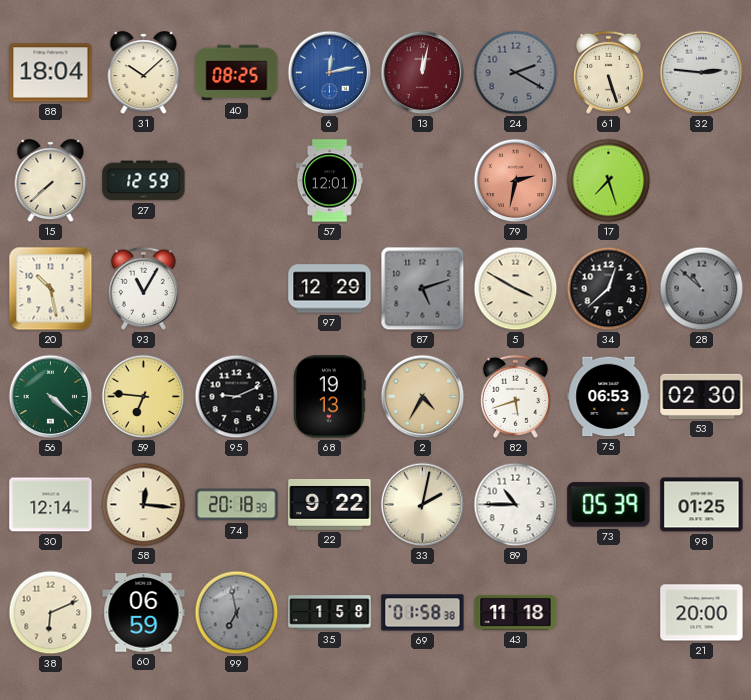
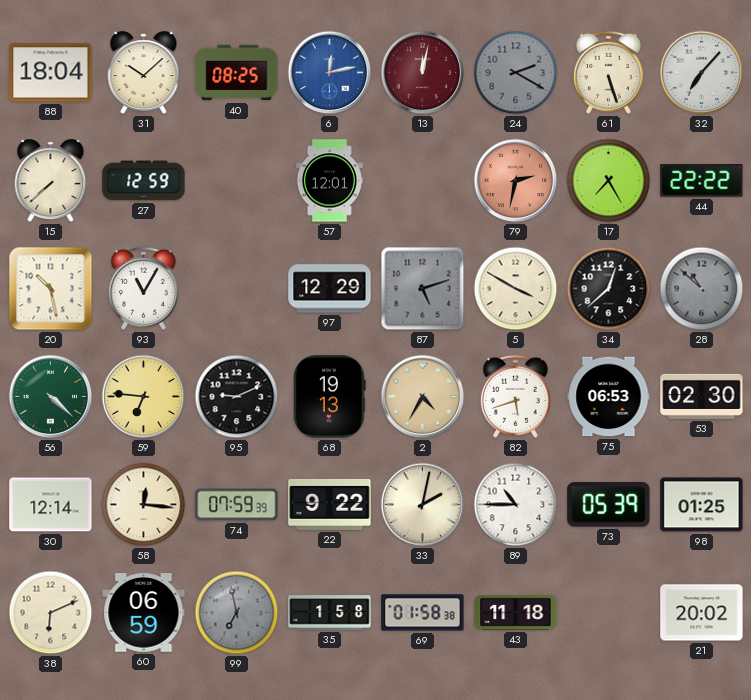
32: 2:46 -> 7:07 (702, 73)
17: 7:27 -> 7:25 (609, 181)
44: none -> 22:22 (702, 181)
74: 20:18 -> 07:59 (237, 505)
21: 20:00 -> 20:02 (702, 613)
